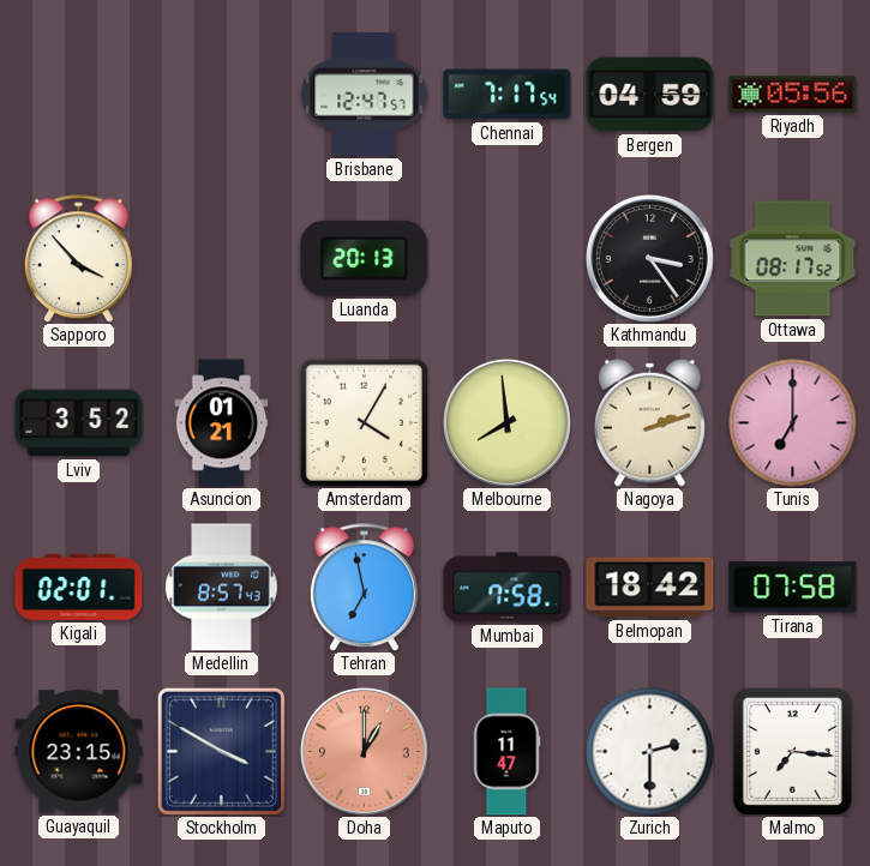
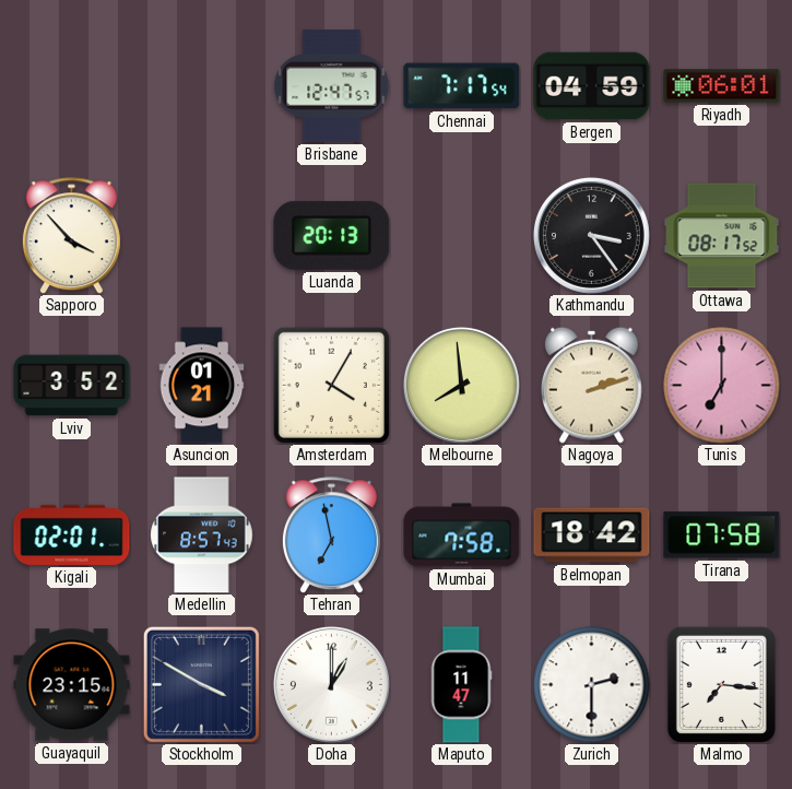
Riyadh: 05:56 -> 06:01 (722, 86)
Doha dial: salmon -> white (331, 684)
